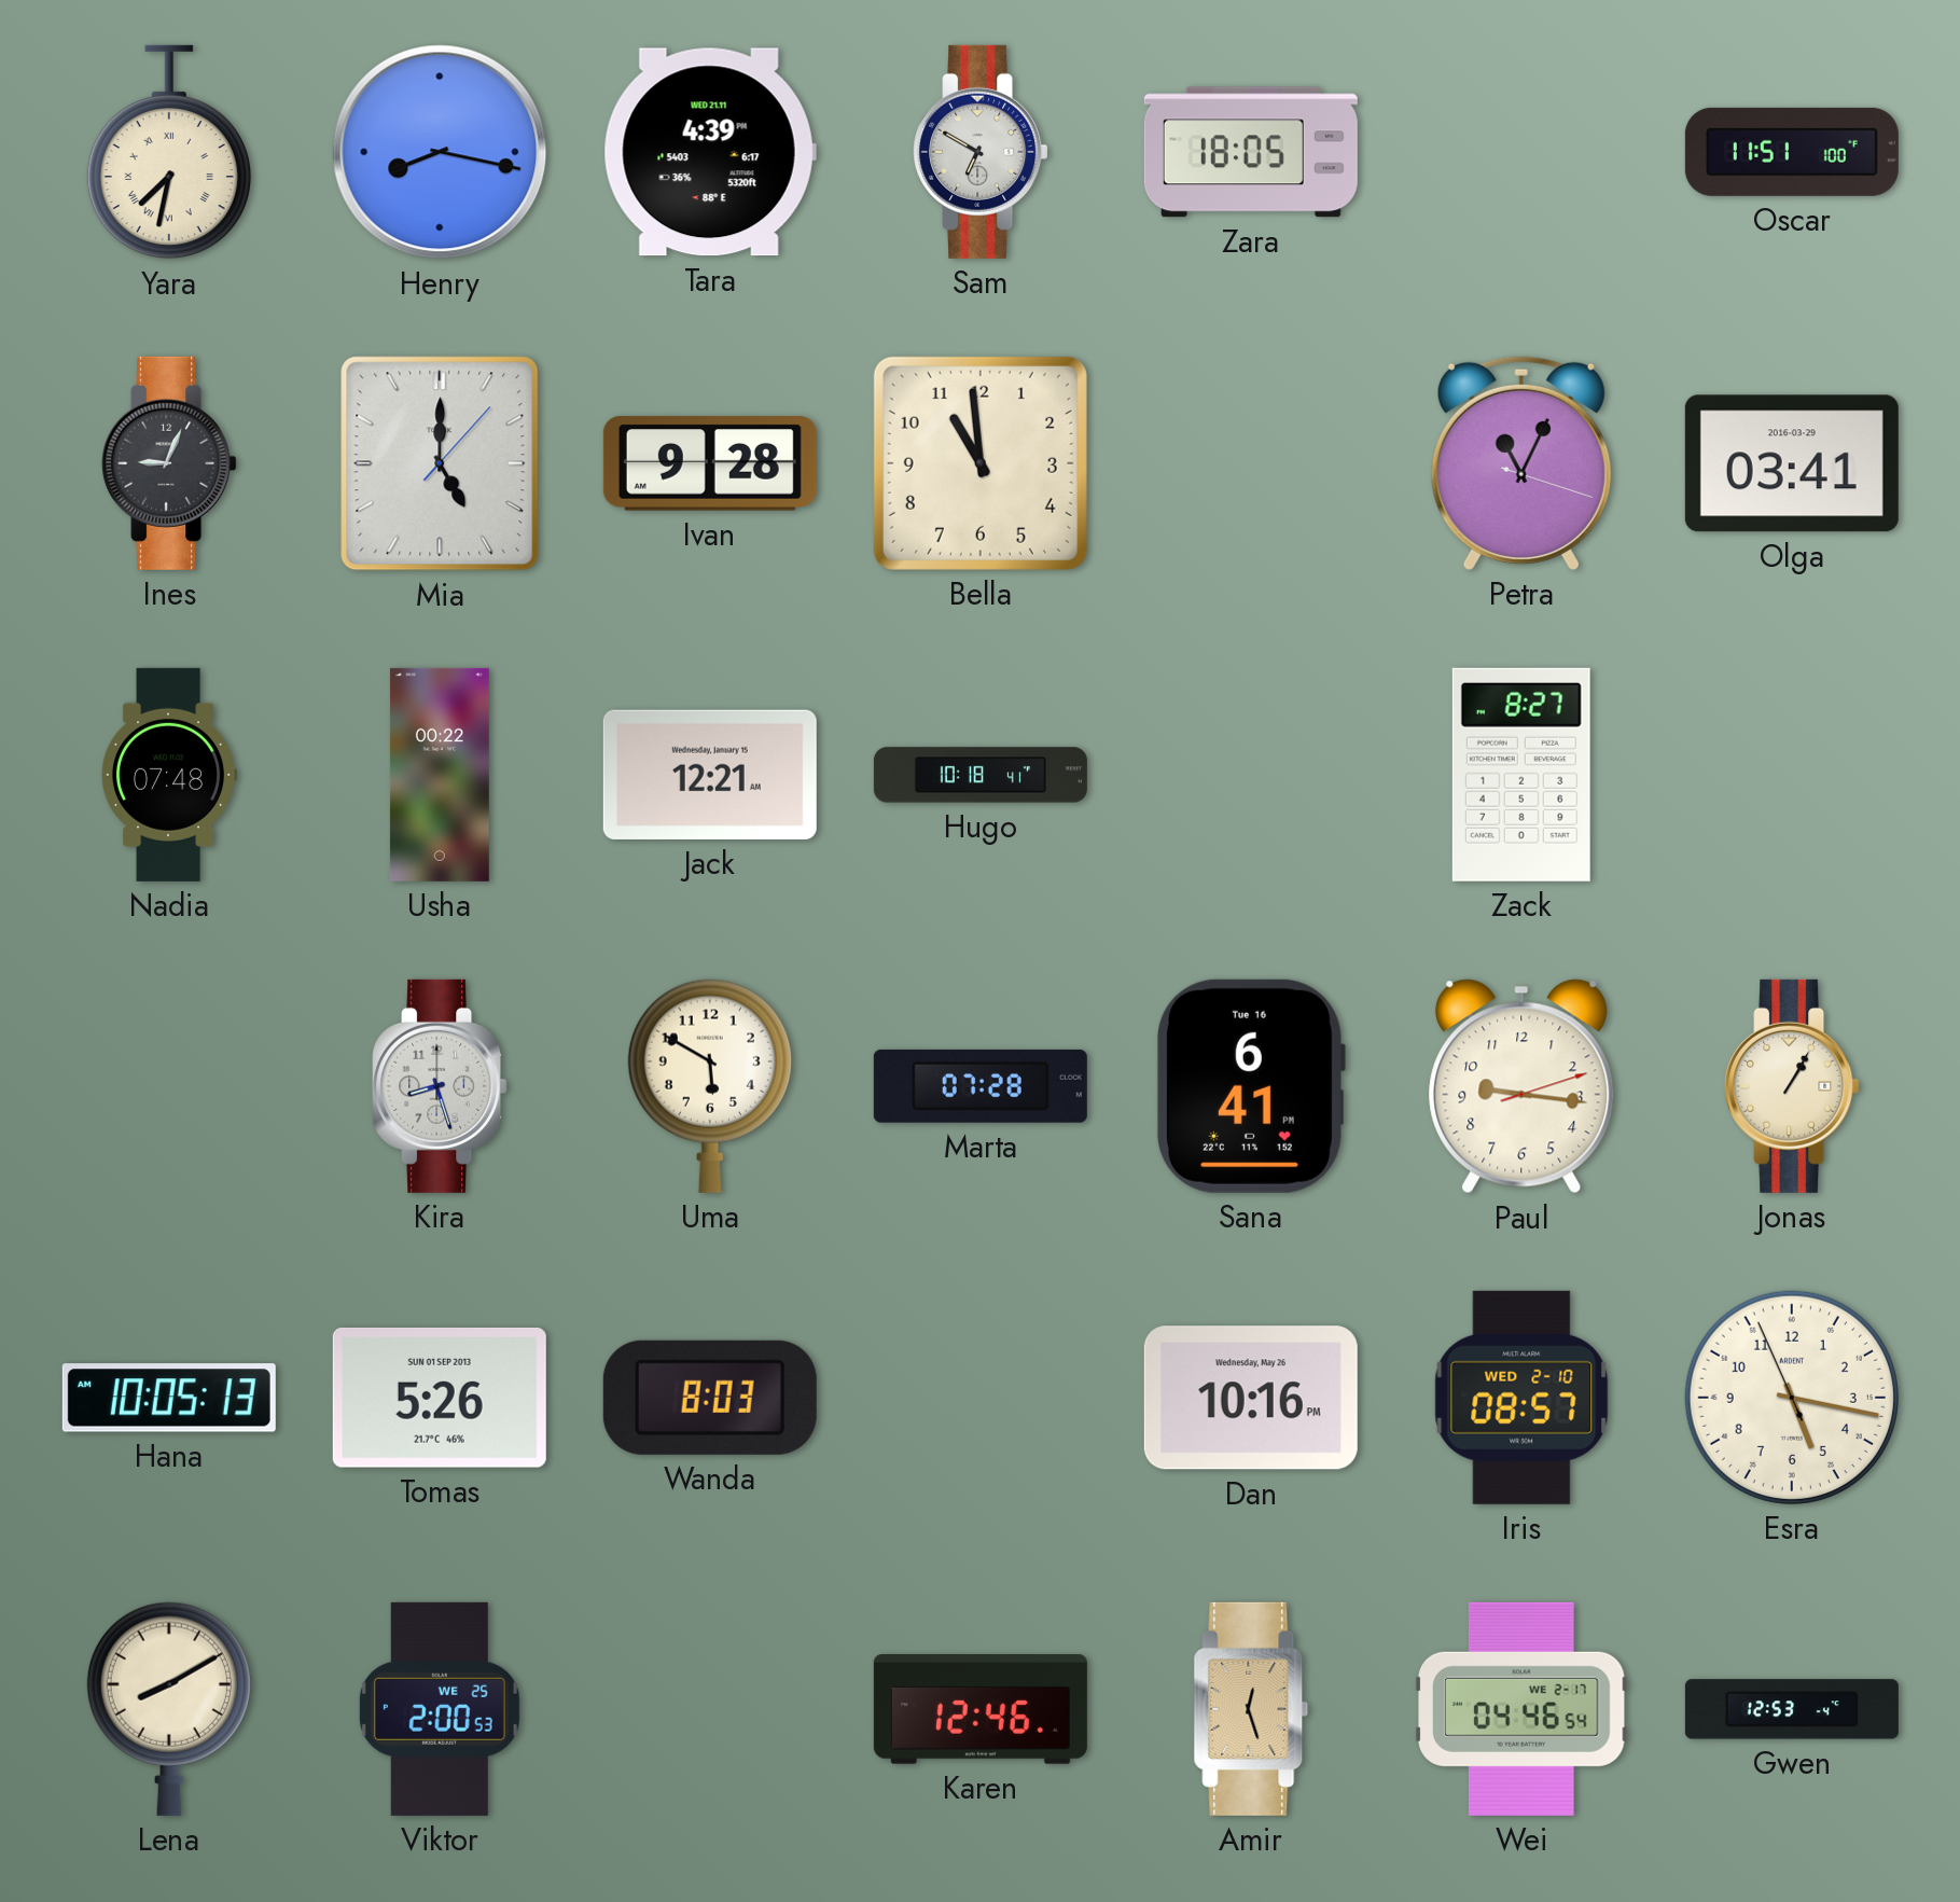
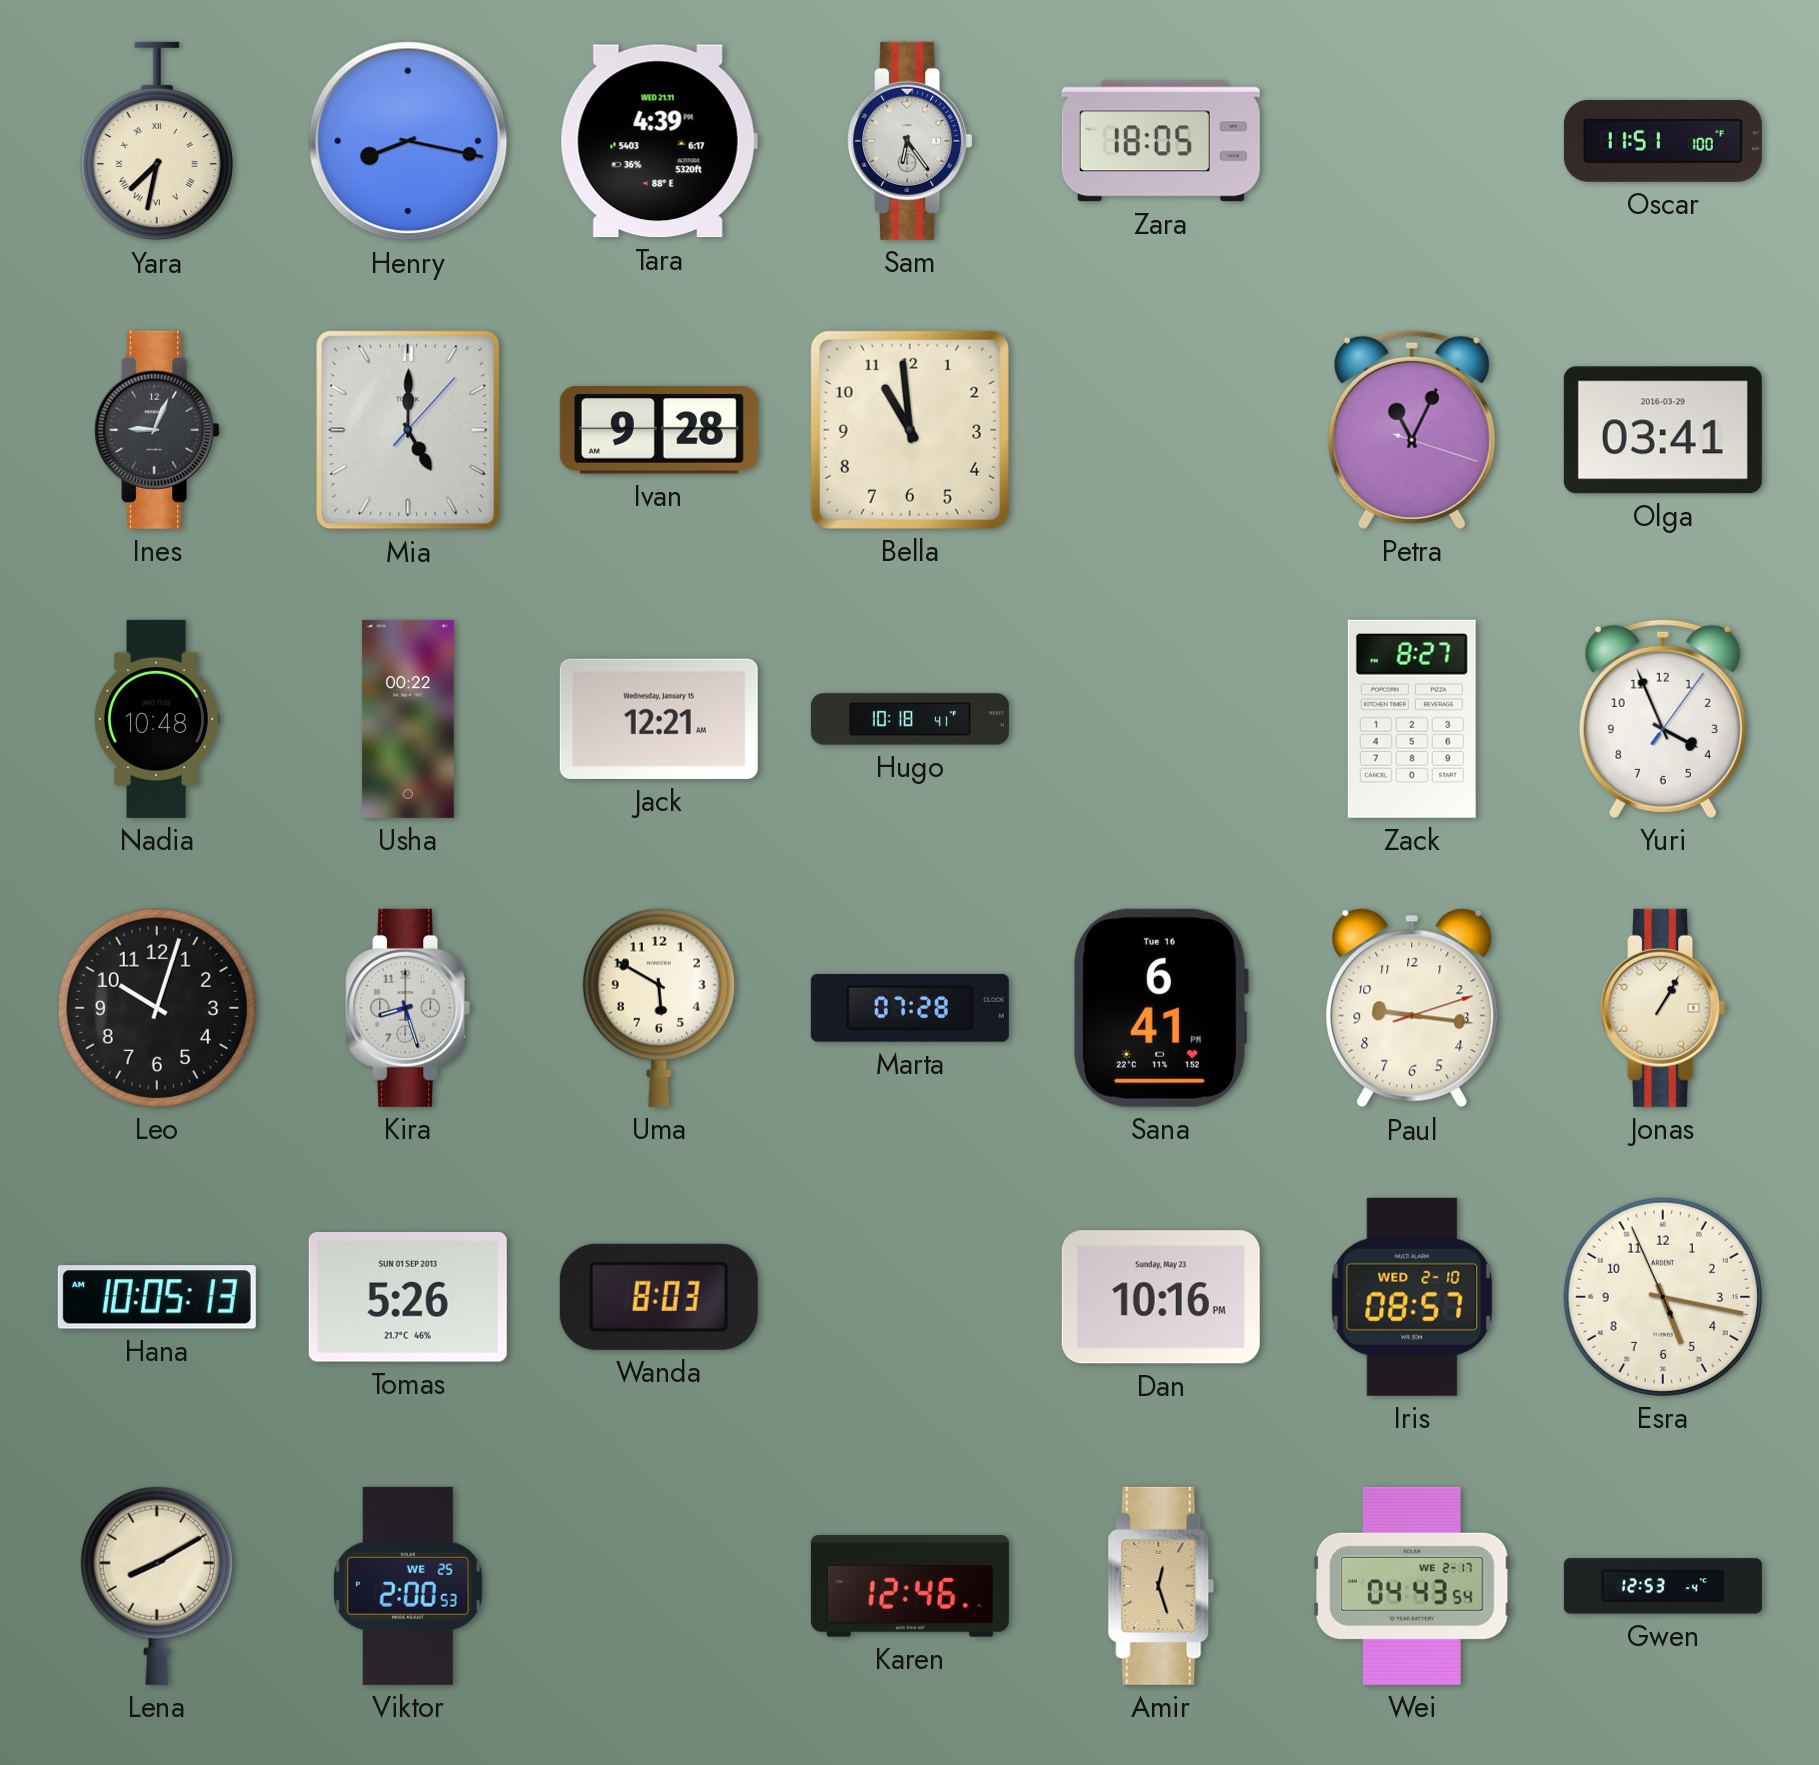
Sam: 6:50 -> 6:24 (910, 141)
Nadia: 07:48 -> 10:48 (158, 719)
Yuri: none -> 3:56 (1663, 718)
Leo: none -> 10:03 (157, 1008)
Dan date: Wednesday, May 26 -> Sunday, May 23 (1161, 1297)
Wei: 04:46 -> 04:43 (1412, 1586)
